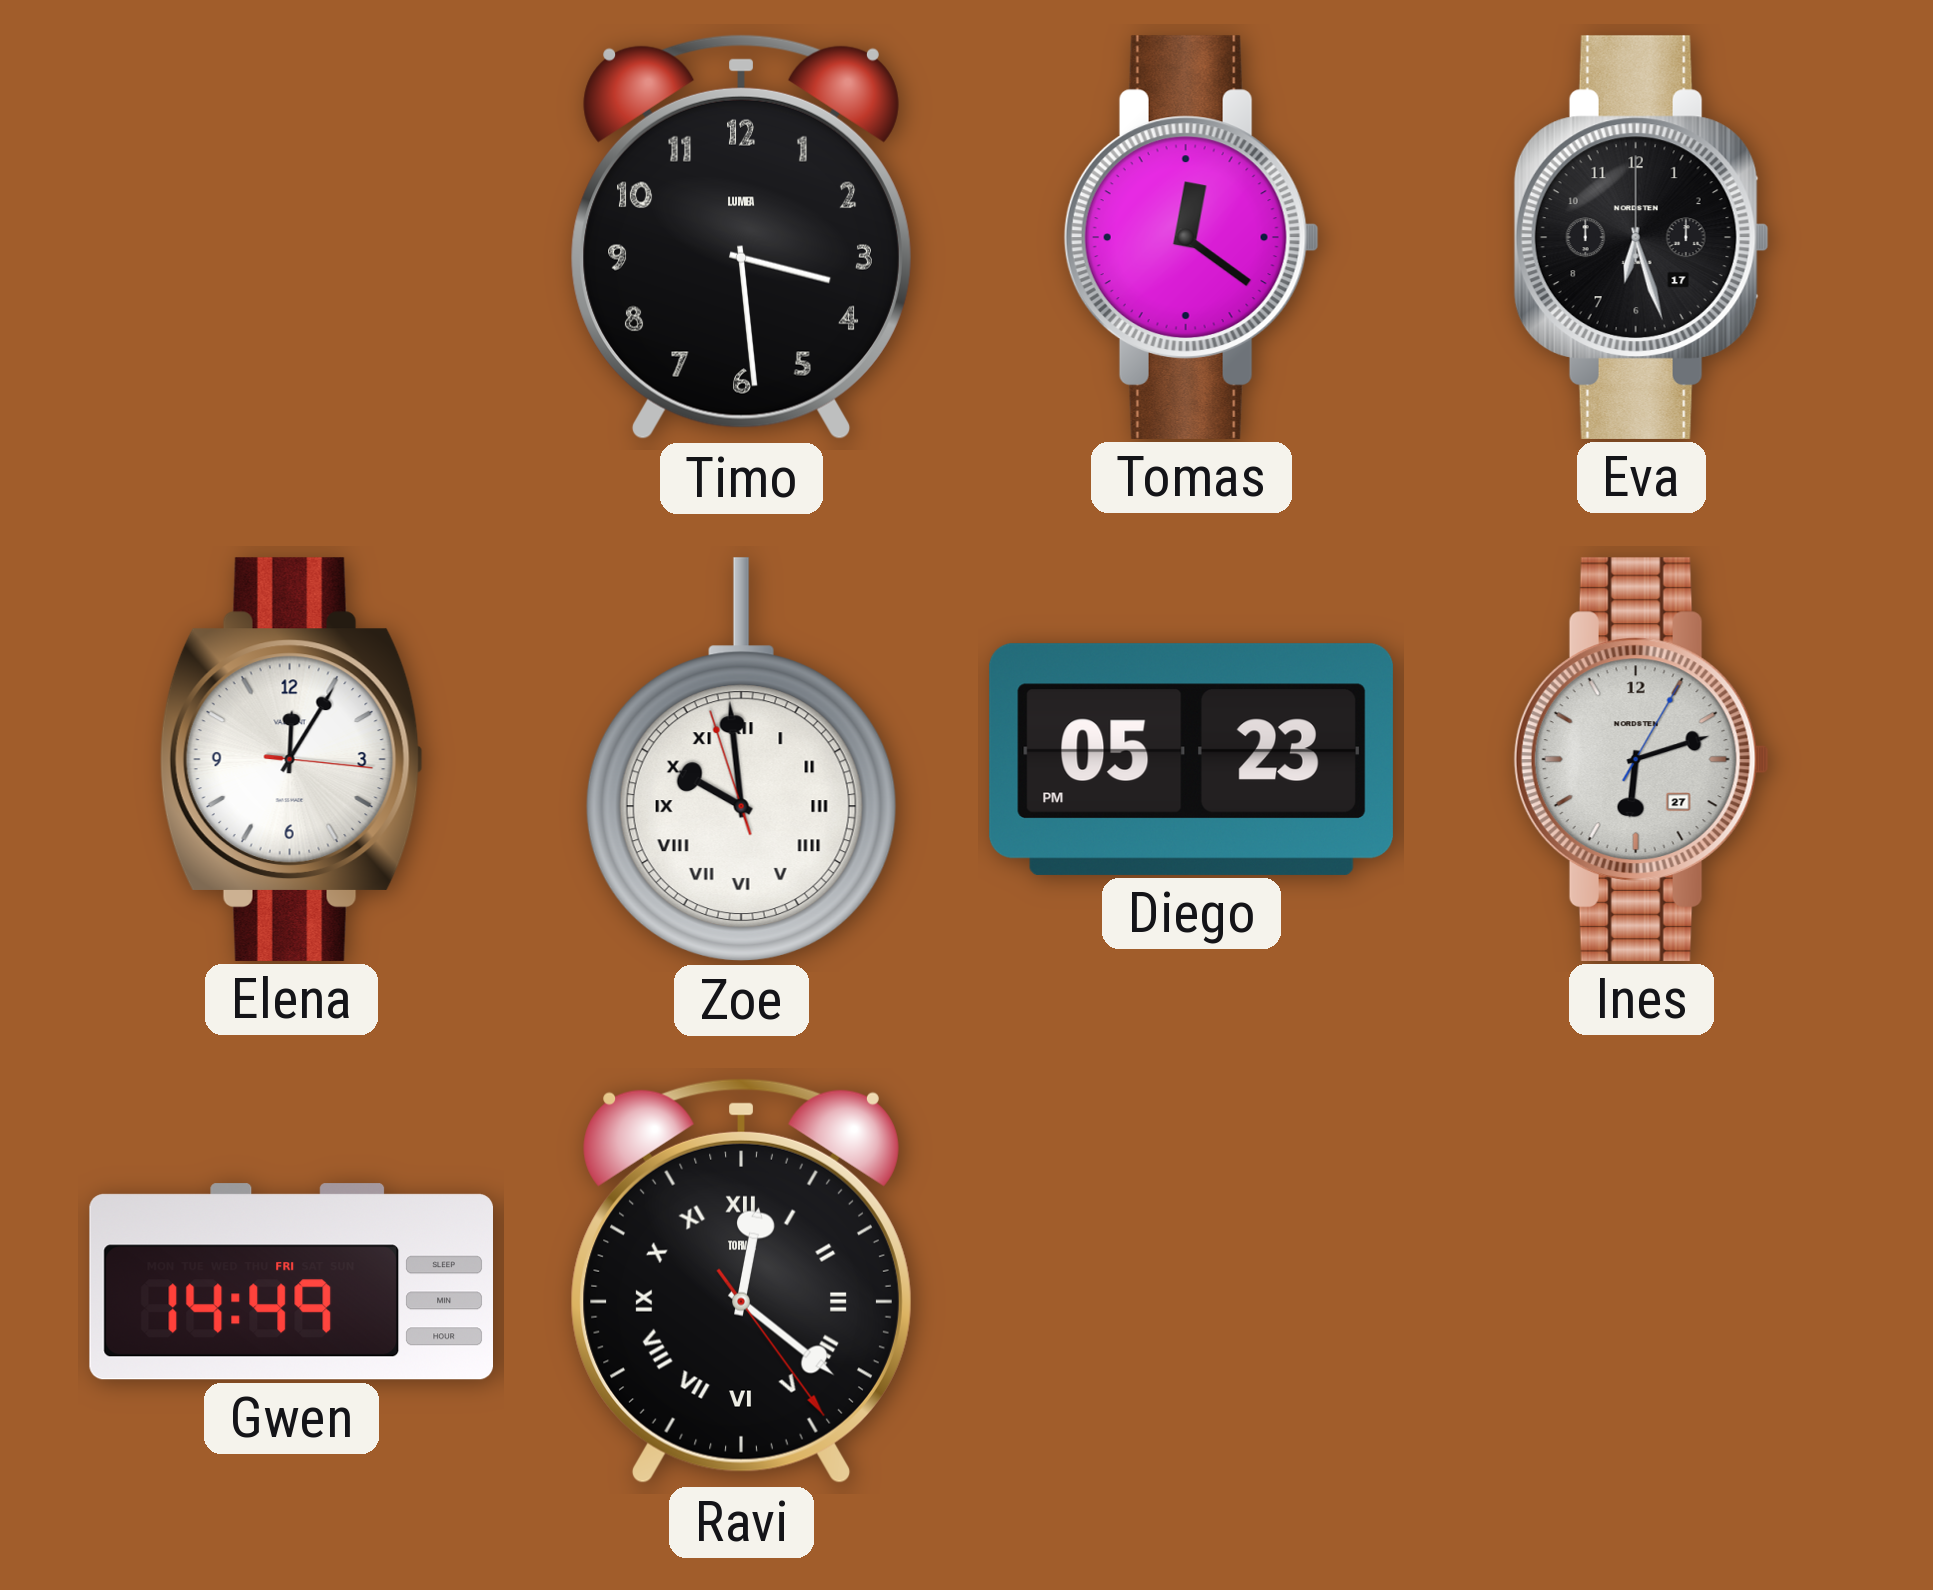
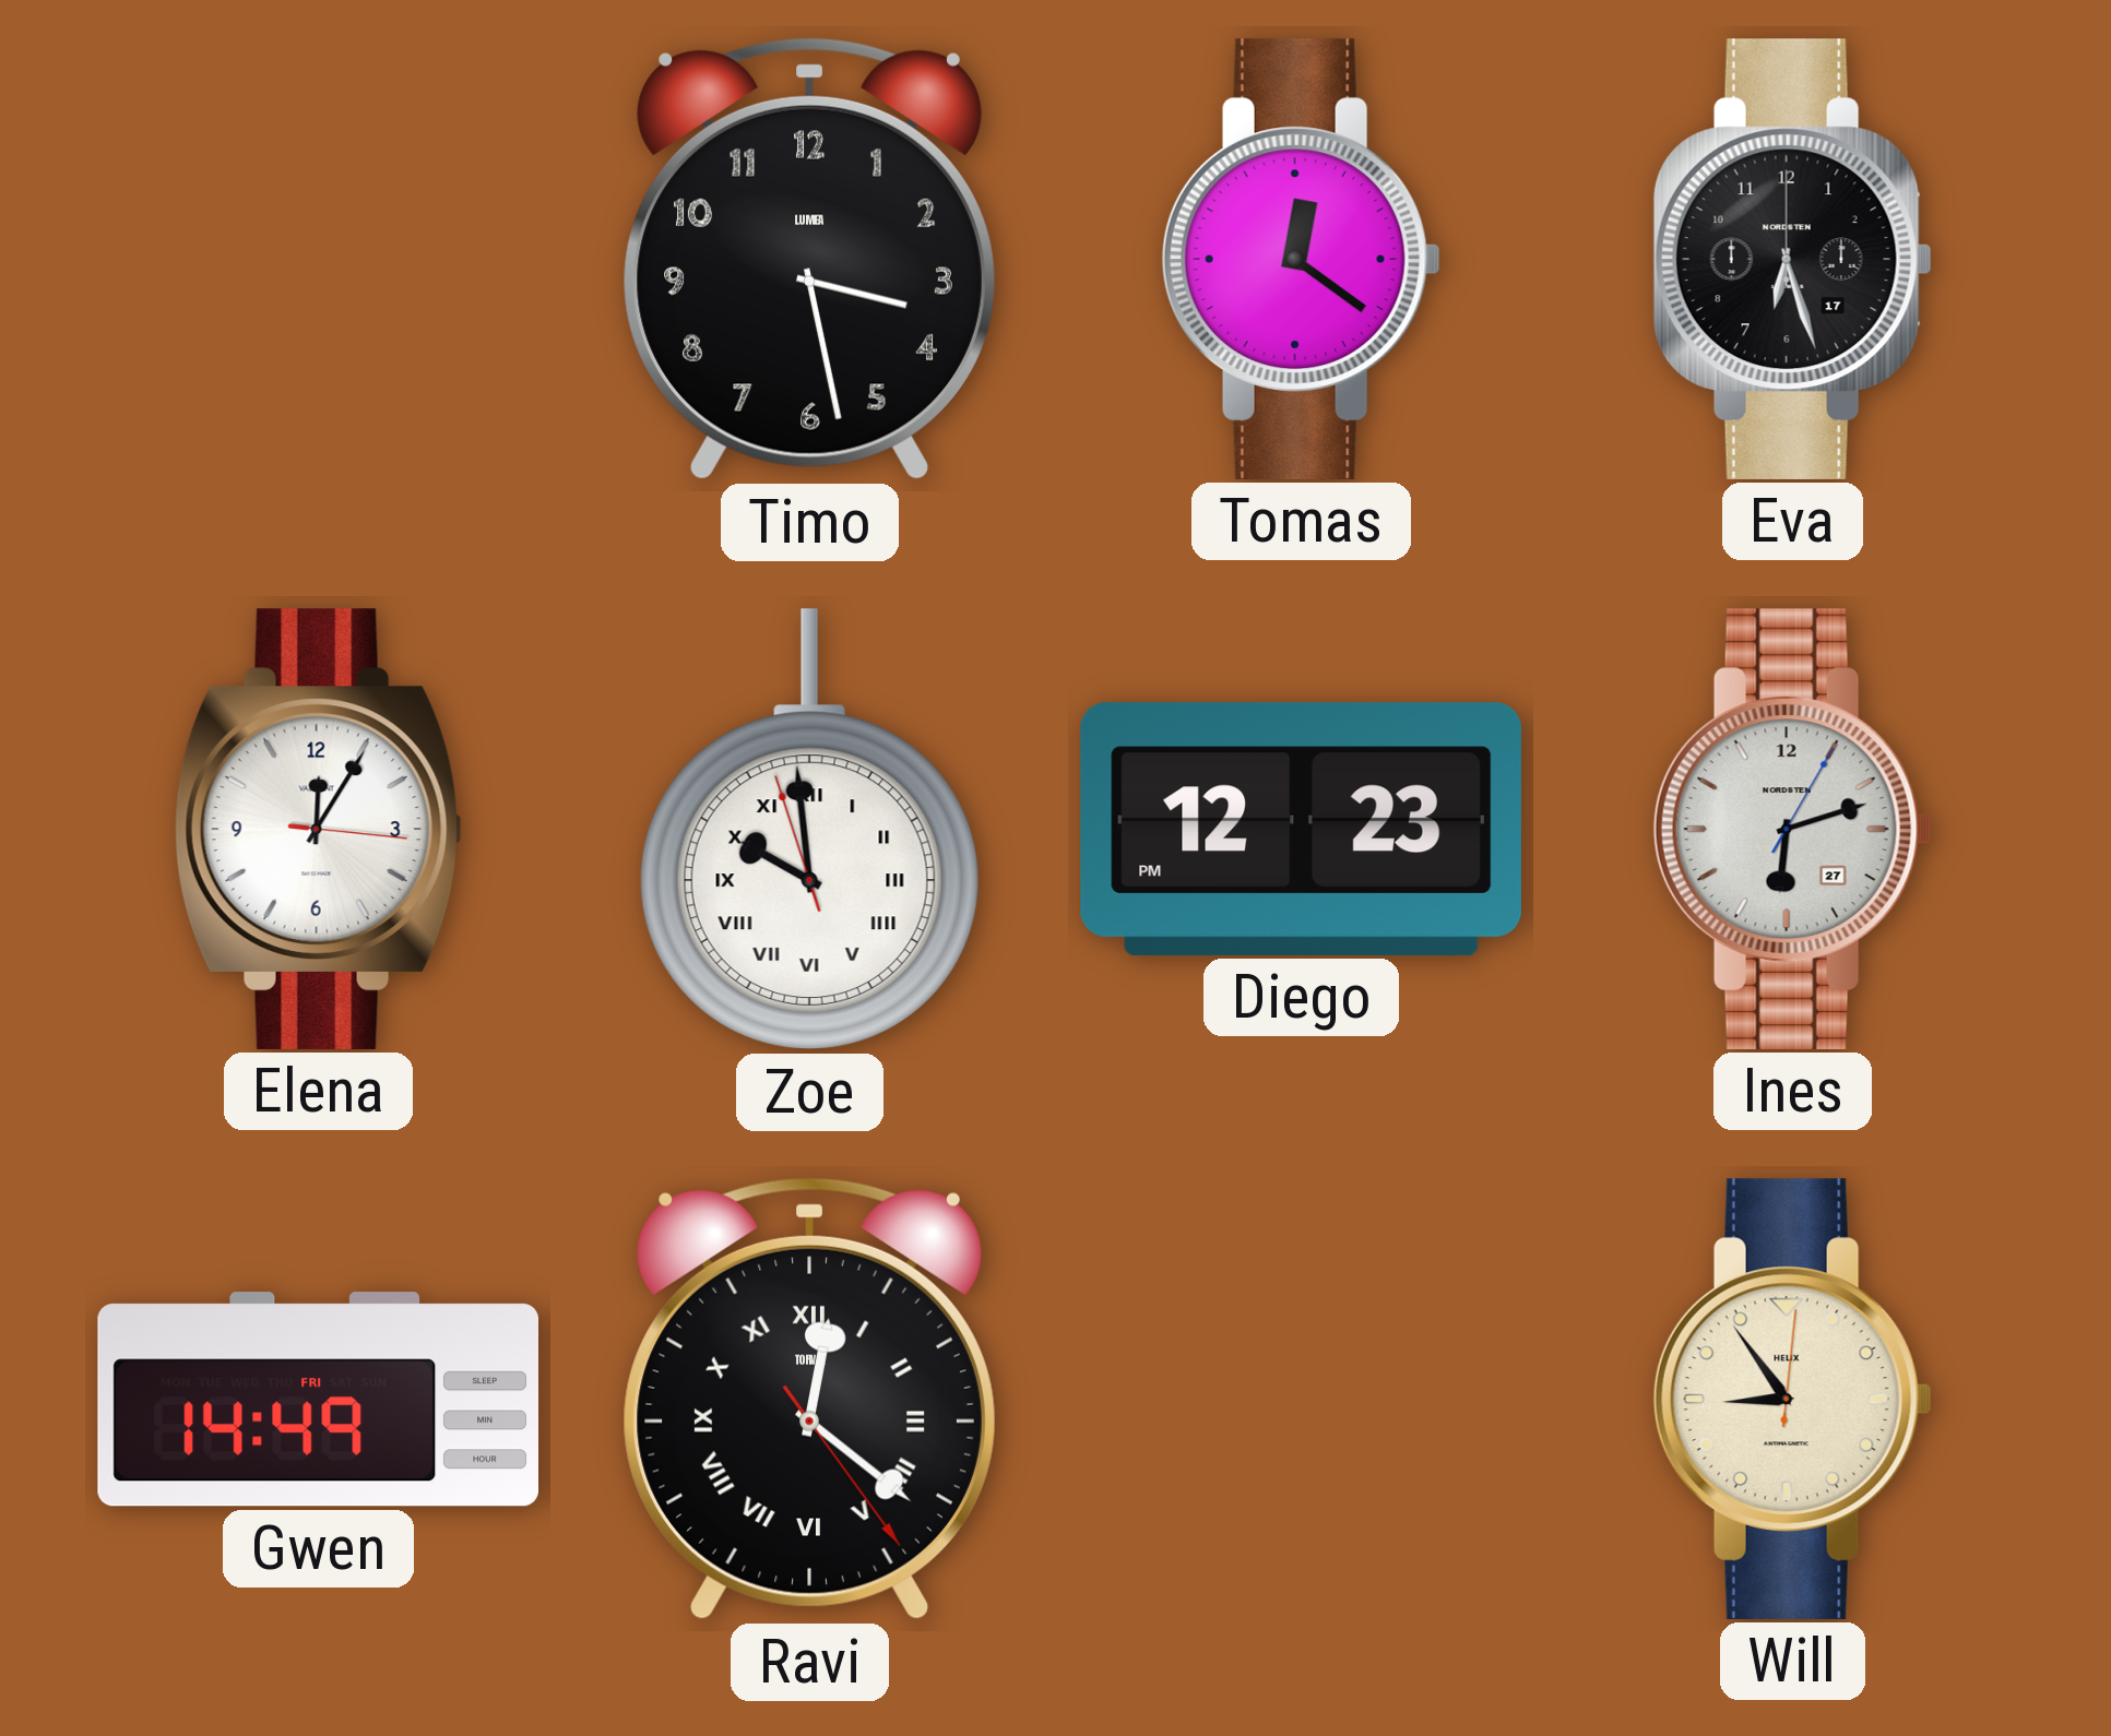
Timo: 3:29 -> 3:28 (809, 260)
Diego: 05:23 -> 12:23 (1301, 829)
Will: none -> 8:54 (1792, 1399)
